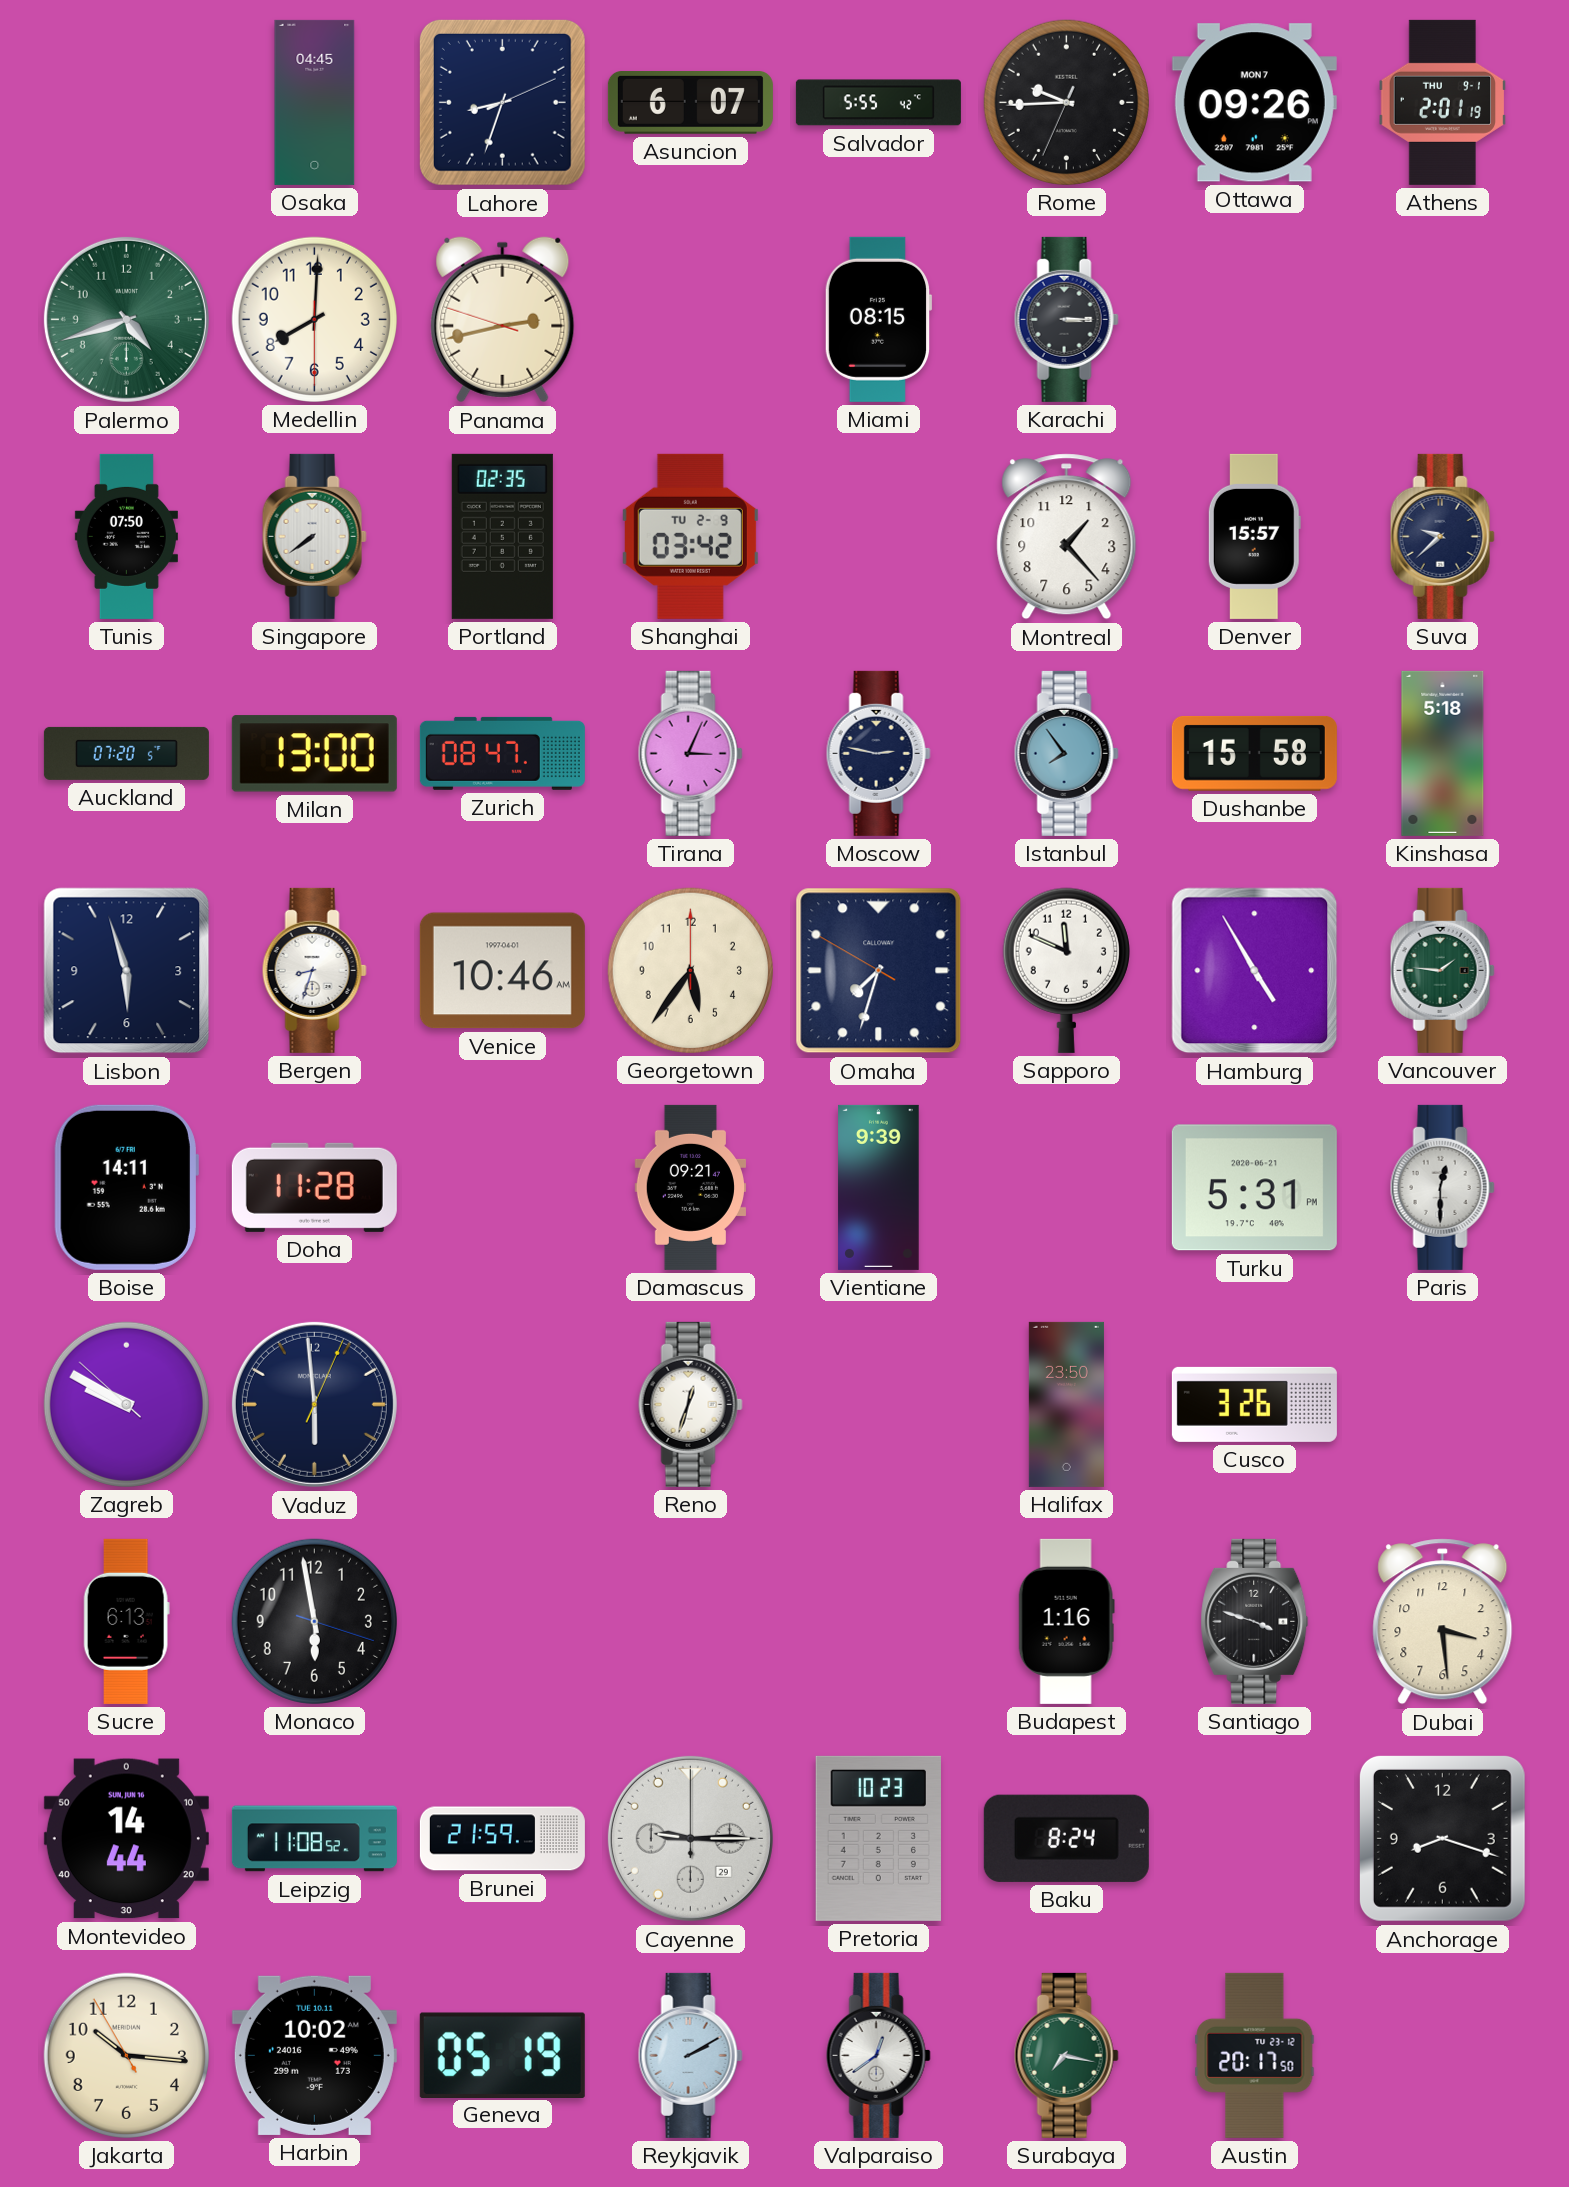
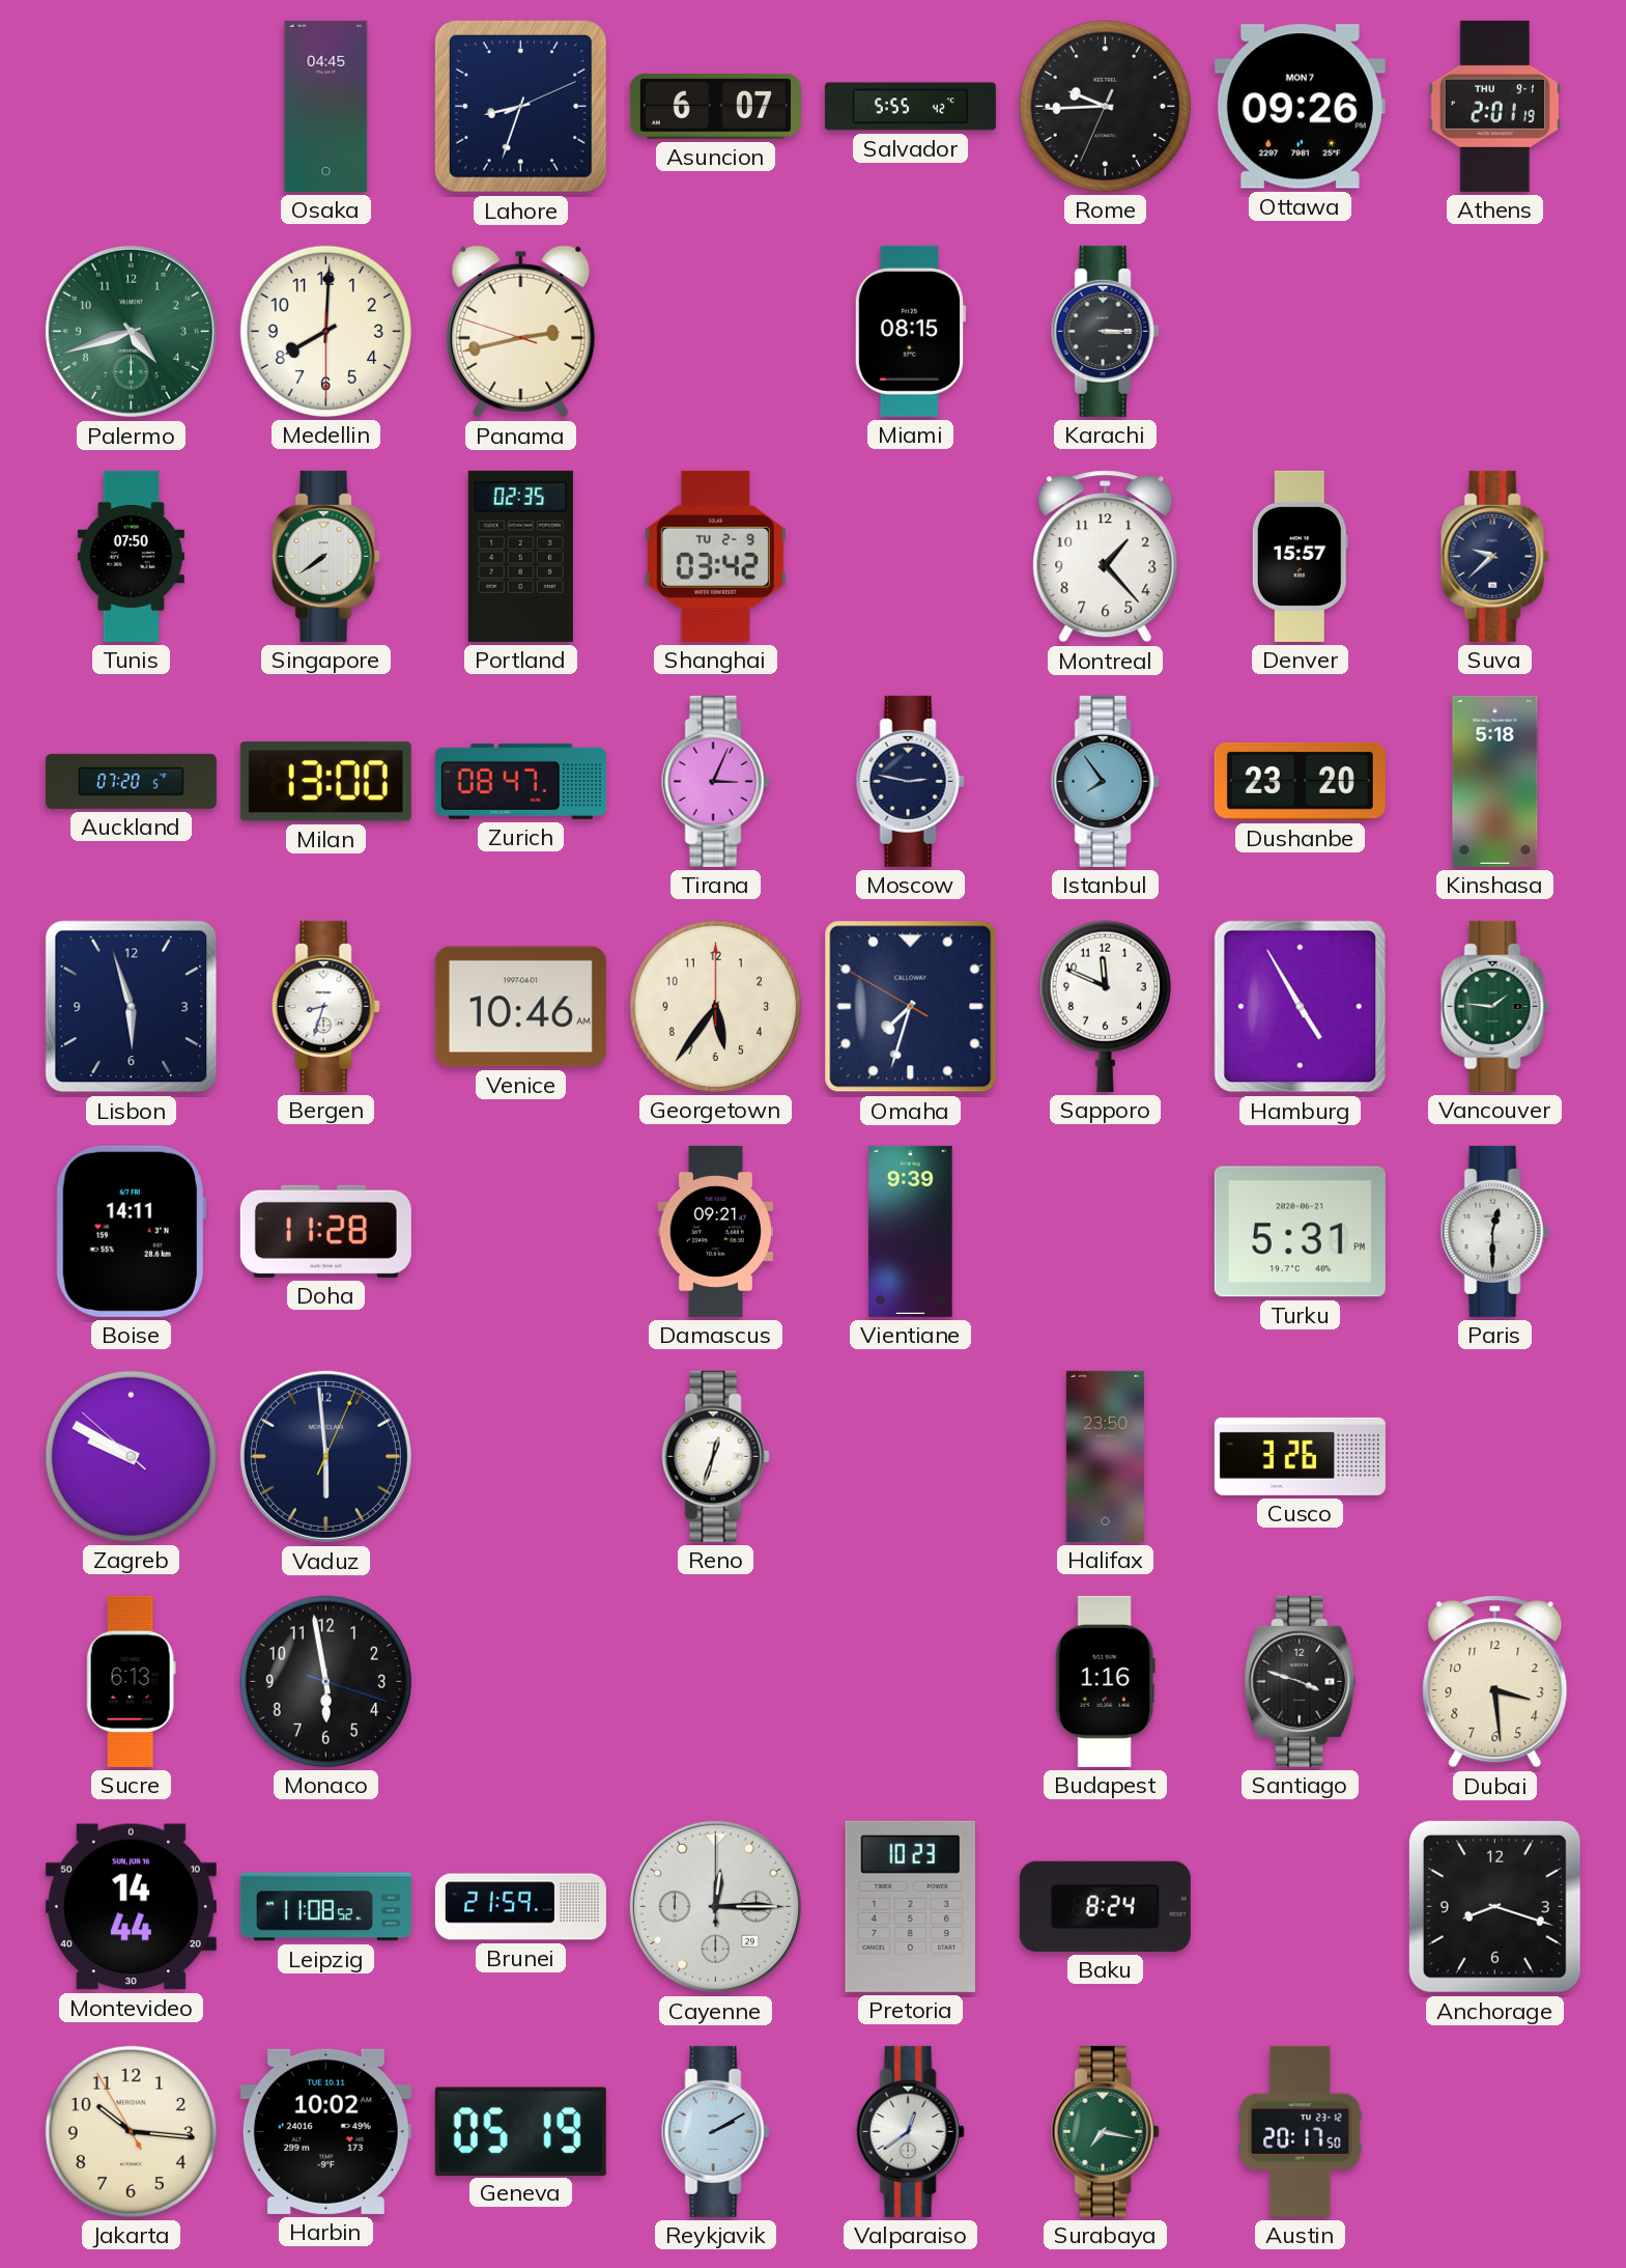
Dushanbe: 15:58 -> 23:20 (1300, 781)
Cayenne: 9:15 -> 12:15 (715, 1906)
